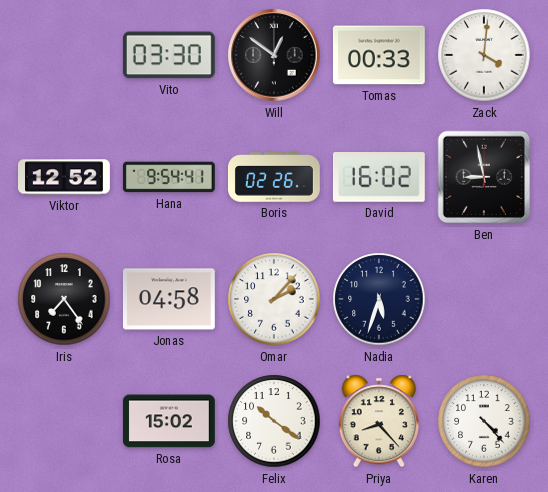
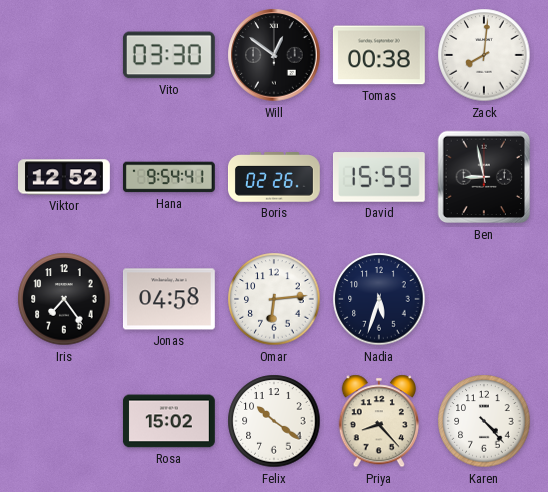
Tomas: 00:33 -> 00:38 (379, 55)
Zack: 4:01 -> 8:01 (484, 55)
David: 16:02 -> 15:59 (379, 177)
Omar: 2:07 -> 6:14 (274, 299)
